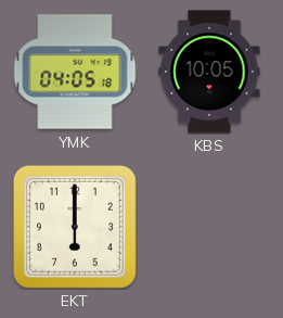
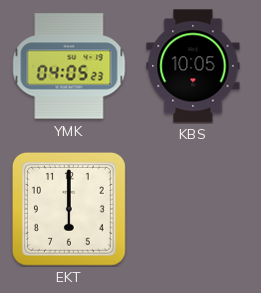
YMK: 04:05:18 -> 04:05:23 (69, 66)
